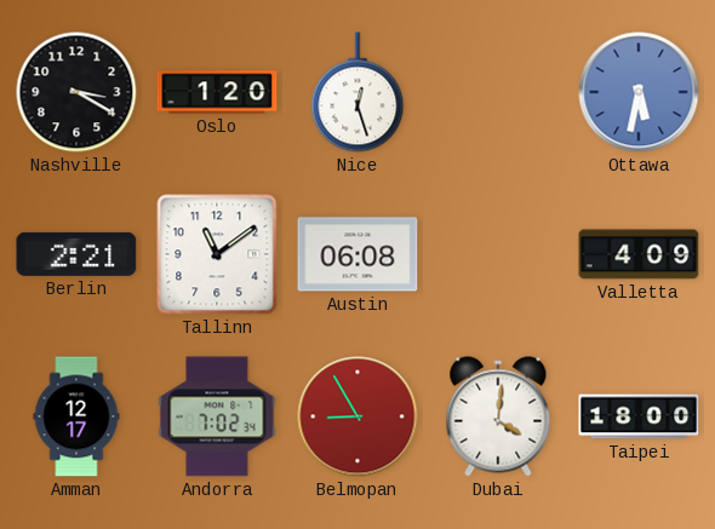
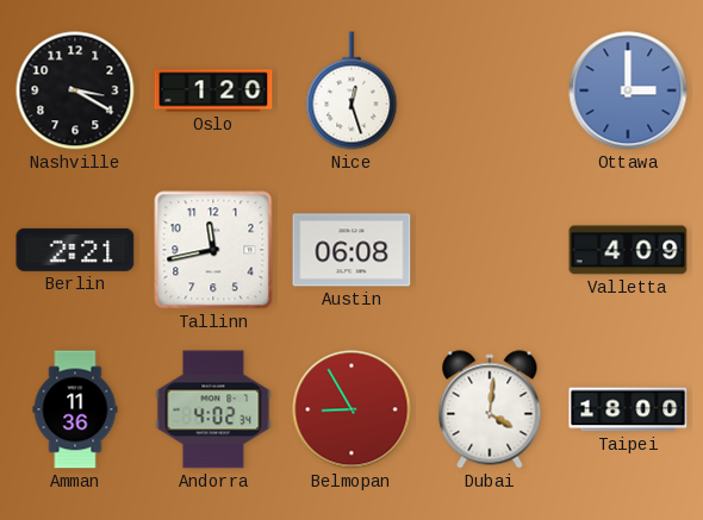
Ottawa: 5:32 -> 3:00 (628, 90)
Tallinn: 11:09 -> 11:43 (213, 250)
Amman: 12:17 -> 11:36 (75, 409)
Andorra: 7:02 -> 4:02 (213, 409)
